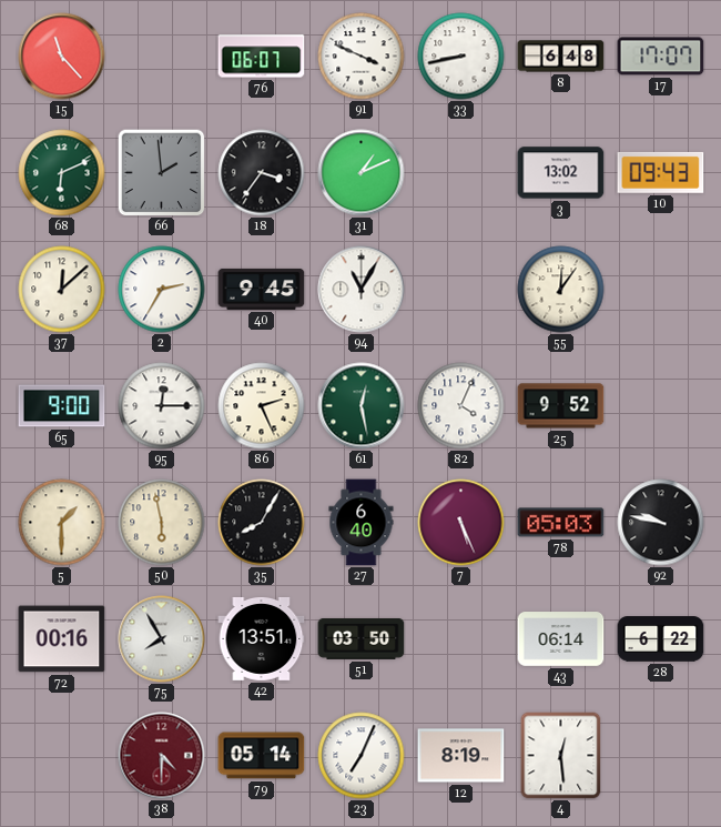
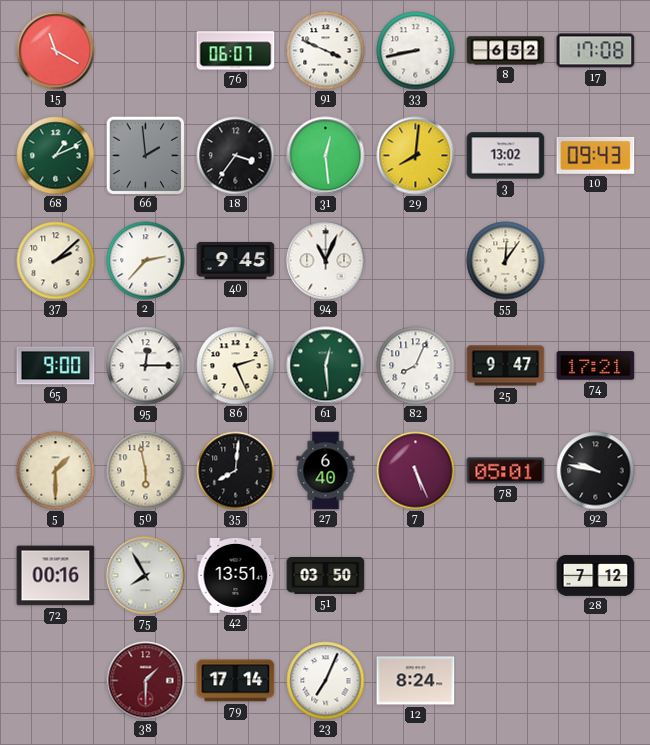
15: 11:23 -> 11:20 (56, 51)
8: 6:48 -> 6:52 (506, 51)
17: 17:07 -> 17:08 (596, 51)
68: 6:11 -> 1:11 (56, 156)
31: 1:11 -> 12:29 (326, 156)
29: none -> 8:01 (416, 156)
37: 12:08 -> 2:08 (56, 261)
2: 2:35 -> 2:37 (146, 261)
94: 11:05 -> 11:04 (326, 261)
61: 12:28 -> 12:29 (326, 366)
82: 4:04 -> 8:04 (416, 366)
25: 9:52 -> 9:47 (506, 366)
74: none -> 17:21 (596, 366)
35: 8:05 -> 8:01 (236, 471)
78: 05:03 -> 05:01 (506, 471)
43: 06:14 -> none (561, 639)
28: 6:22 -> 7:12 (596, 576)
38: 4:30 -> 1:30 (146, 681)
79: 05:14 -> 17:14 (236, 681)
12: 8:19 -> 8:24 (416, 681)
4: 12:29 -> none (561, 756)
